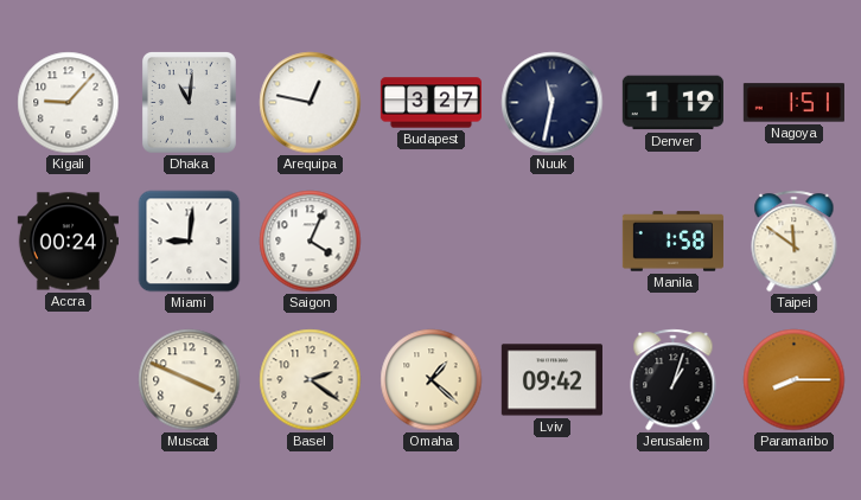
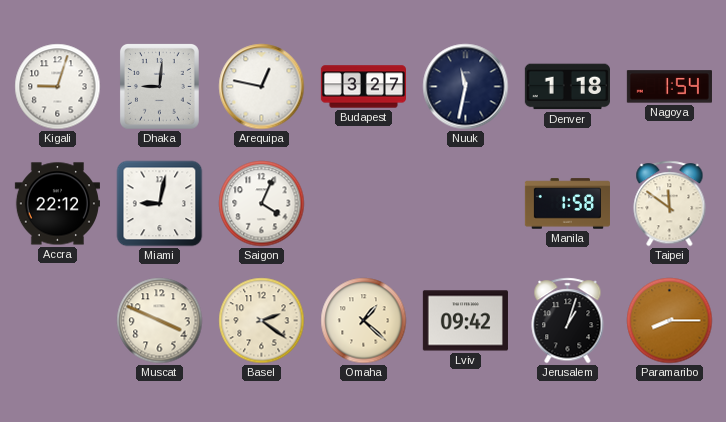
Kigali: 9:07 -> 9:03 (58, 87)
Dhaka: 11:01 -> 9:01 (159, 86)
Denver: 1:19 -> 1:18 (567, 87)
Nagoya: 1:51 -> 1:54 (669, 87)
Accra: 00:24 -> 22:12 (57, 204)
Miami: 9:01 -> 9:02 (160, 204)
